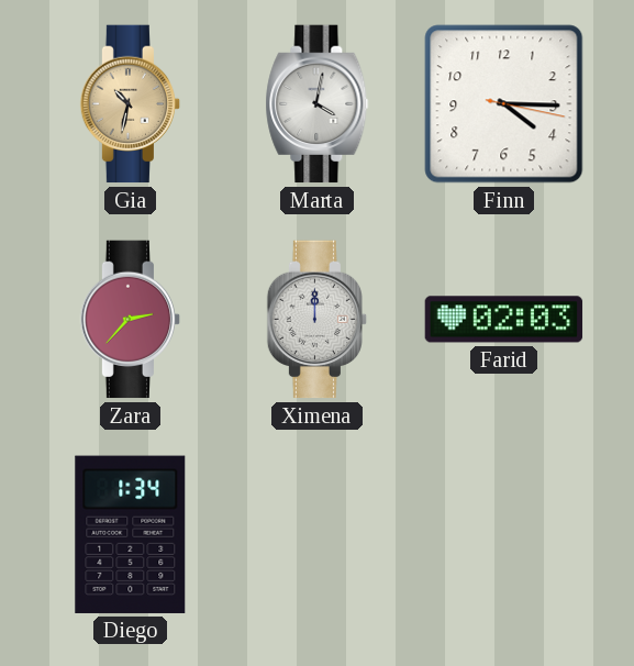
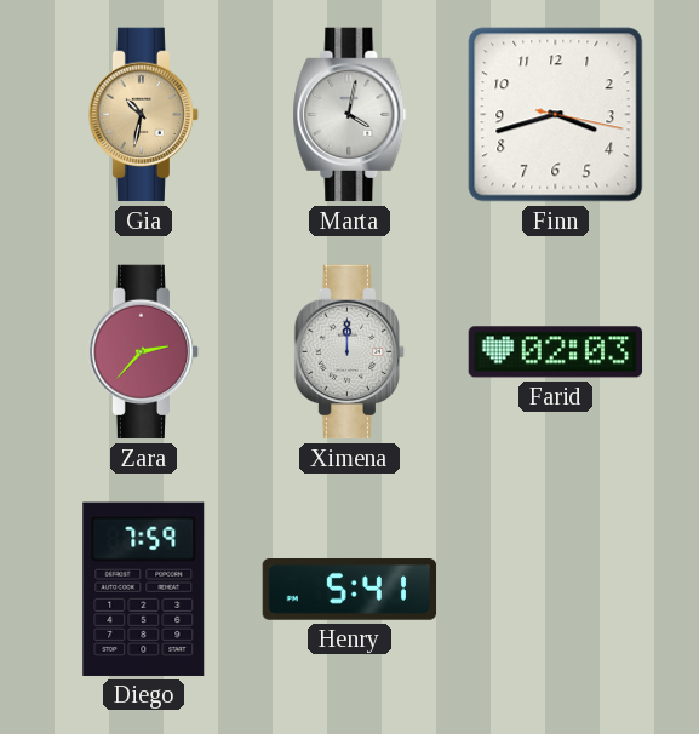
Finn: 4:15 -> 3:42 (556, 115)
Diego: 1:34 -> 7:59 (144, 589)
Henry: none -> 5:41 (350, 590)
